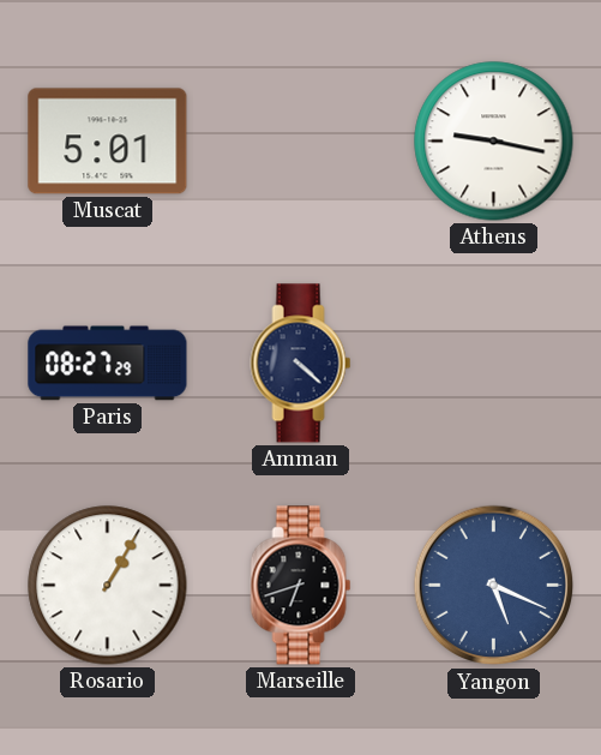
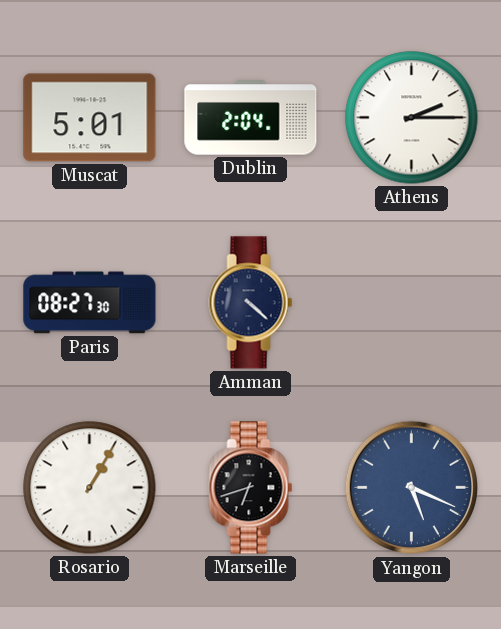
Dublin: none -> 2:04 (251, 118)
Athens: 9:17 -> 2:15 (412, 118)
Paris: 08:27:29 -> 08:27:30 (90, 303)
